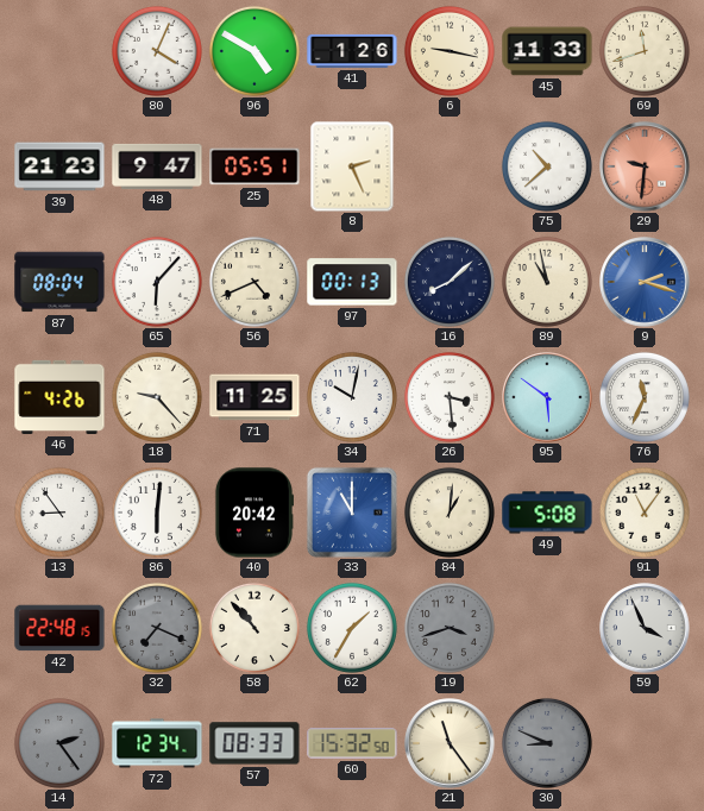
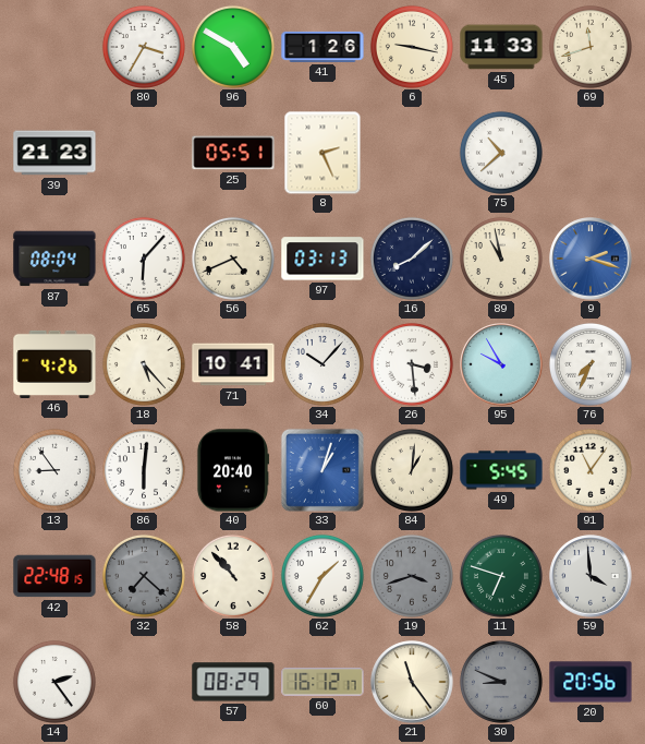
80: 4:04 -> 3:35 (144, 47)
48: 9:47 -> none (157, 166)
29: 9:31 -> none (645, 166)
97: 00:13 -> 03:13 (322, 259)
18: 9:23 -> 5:23 (144, 364)
71: 11:25 -> 10:41 (233, 364)
34: 10:02 -> 10:07 (322, 364)
95: 5:51 -> 9:55 (501, 364)
76: 11:34 -> 7:34 (591, 364)
40: 20:42 -> 20:40 (232, 470)
33: 11:00 -> 1:03 (322, 470)
49: 5:08 -> 5:45 (501, 470)
32: 7:19 -> 7:22 (144, 576)
11: none -> 6:48 (501, 576)
59: 3:56 -> 3:59 (591, 576)
14 dial: grey -> white (54, 682)
72: 12:34 -> none (157, 743)
57: 08:33 -> 08:29 (233, 682)
60: 15:32 -> 16:12 (322, 682)
20: none -> 20:56 (591, 682)
